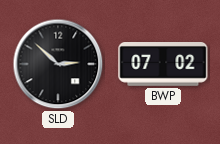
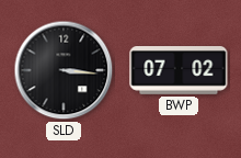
SLD: 2:52 -> 3:16 (64, 70)
